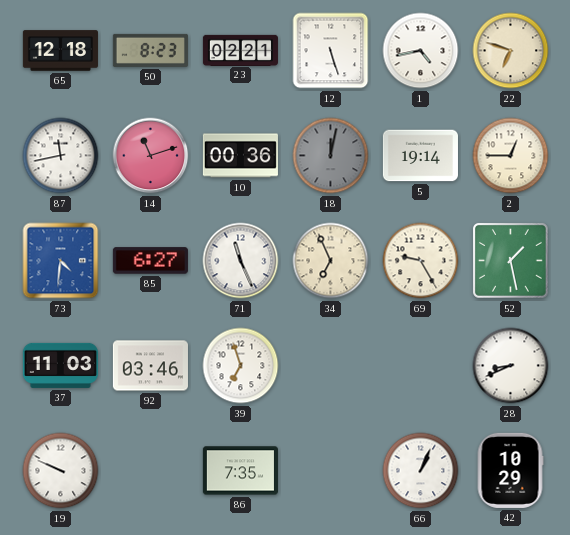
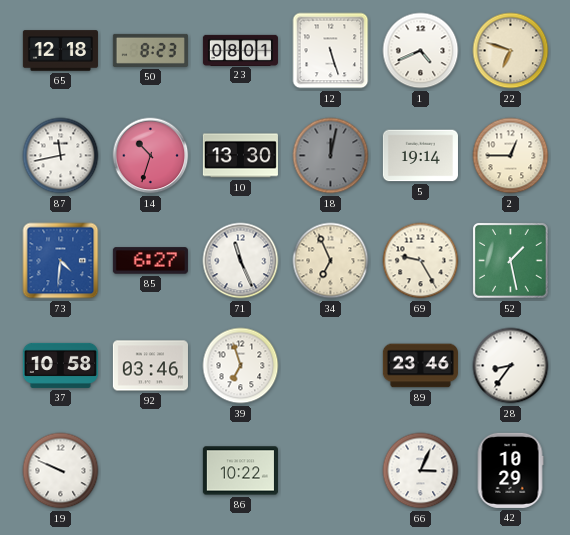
23: 02:21 -> 08:01 (240, 50)
1: 4:43 -> 4:41 (421, 51)
14: 11:12 -> 10:33 (151, 156)
10: 00:36 -> 13:30 (240, 156)
37: 11:03 -> 10:58 (60, 365)
89: none -> 23:46 (420, 366)
28: 8:41 -> 8:36 (511, 366)
86: 7:35 -> 10:22 (240, 471)
66: 1:04 -> 3:04 (421, 471)
